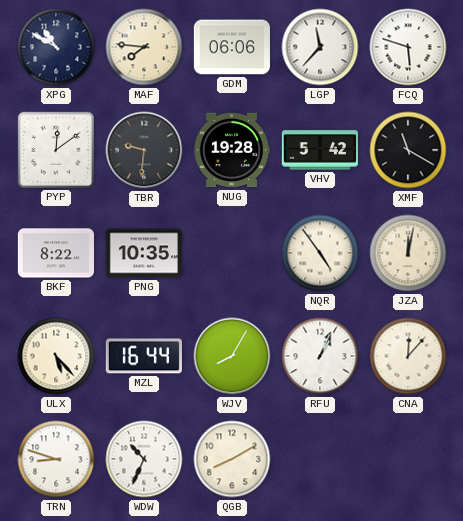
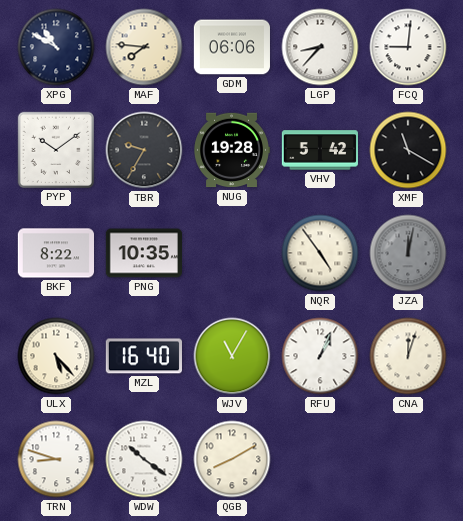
LGP: 11:37 -> 8:37 (320, 47)
FCQ: 5:48 -> 9:01 (408, 47)
PYP: 12:09 -> 10:09 (56, 150)
TBR: 9:31 -> 9:35 (144, 150)
JZA dial: cream -> grey (408, 253)
MZL: 16:44 -> 16:40 (144, 356)
WJV: 8:05 -> 11:05 (232, 356)
CNA: 12:07 -> 12:03 (408, 356)
WDW: 10:34 -> 10:21 (144, 459)
